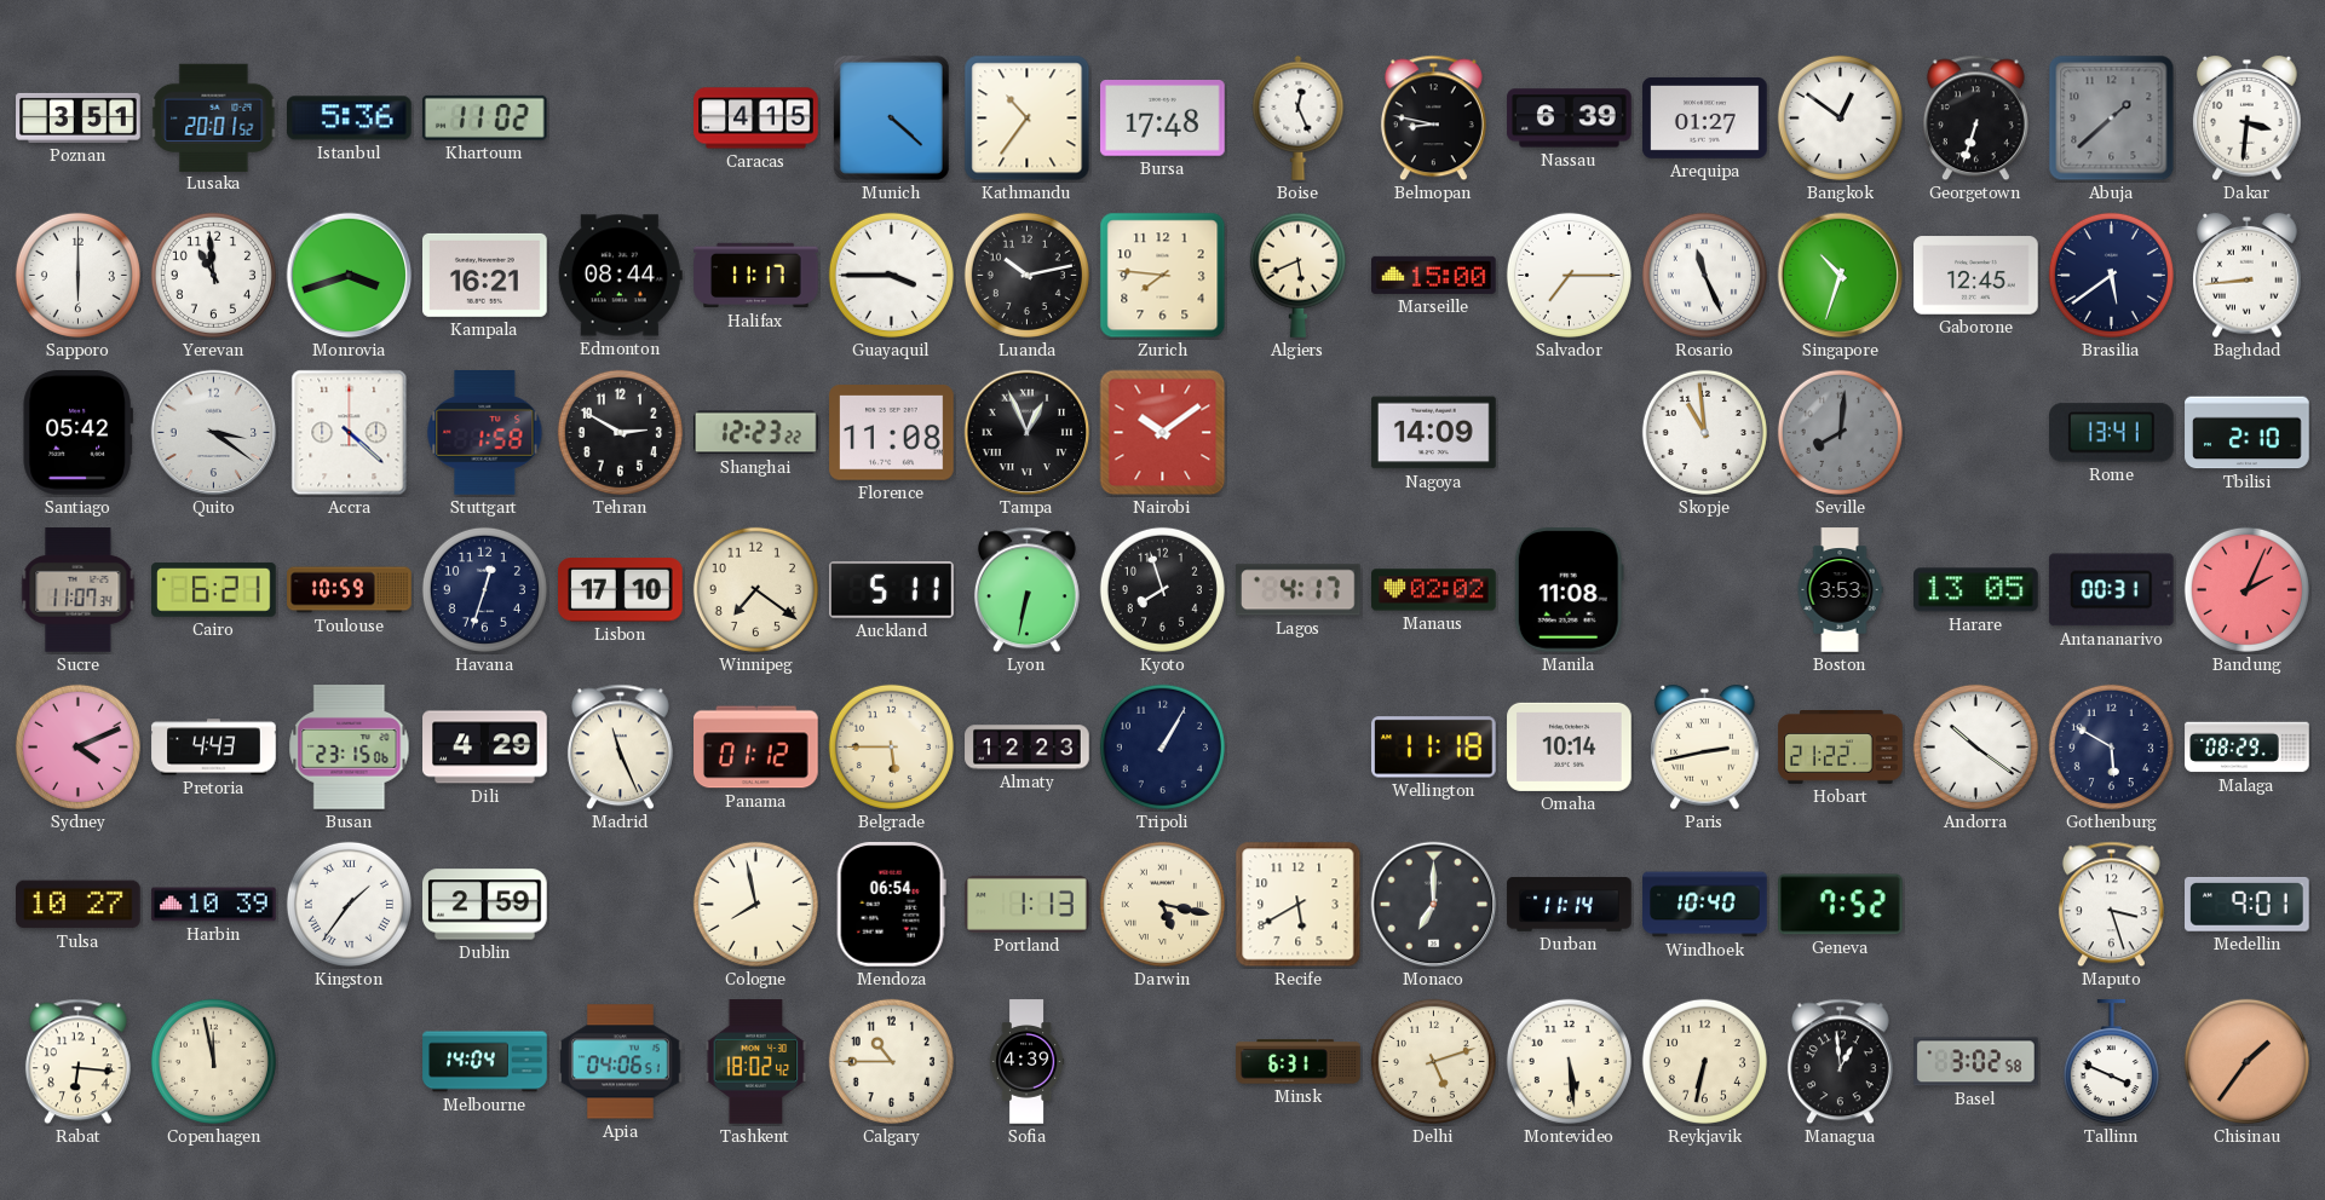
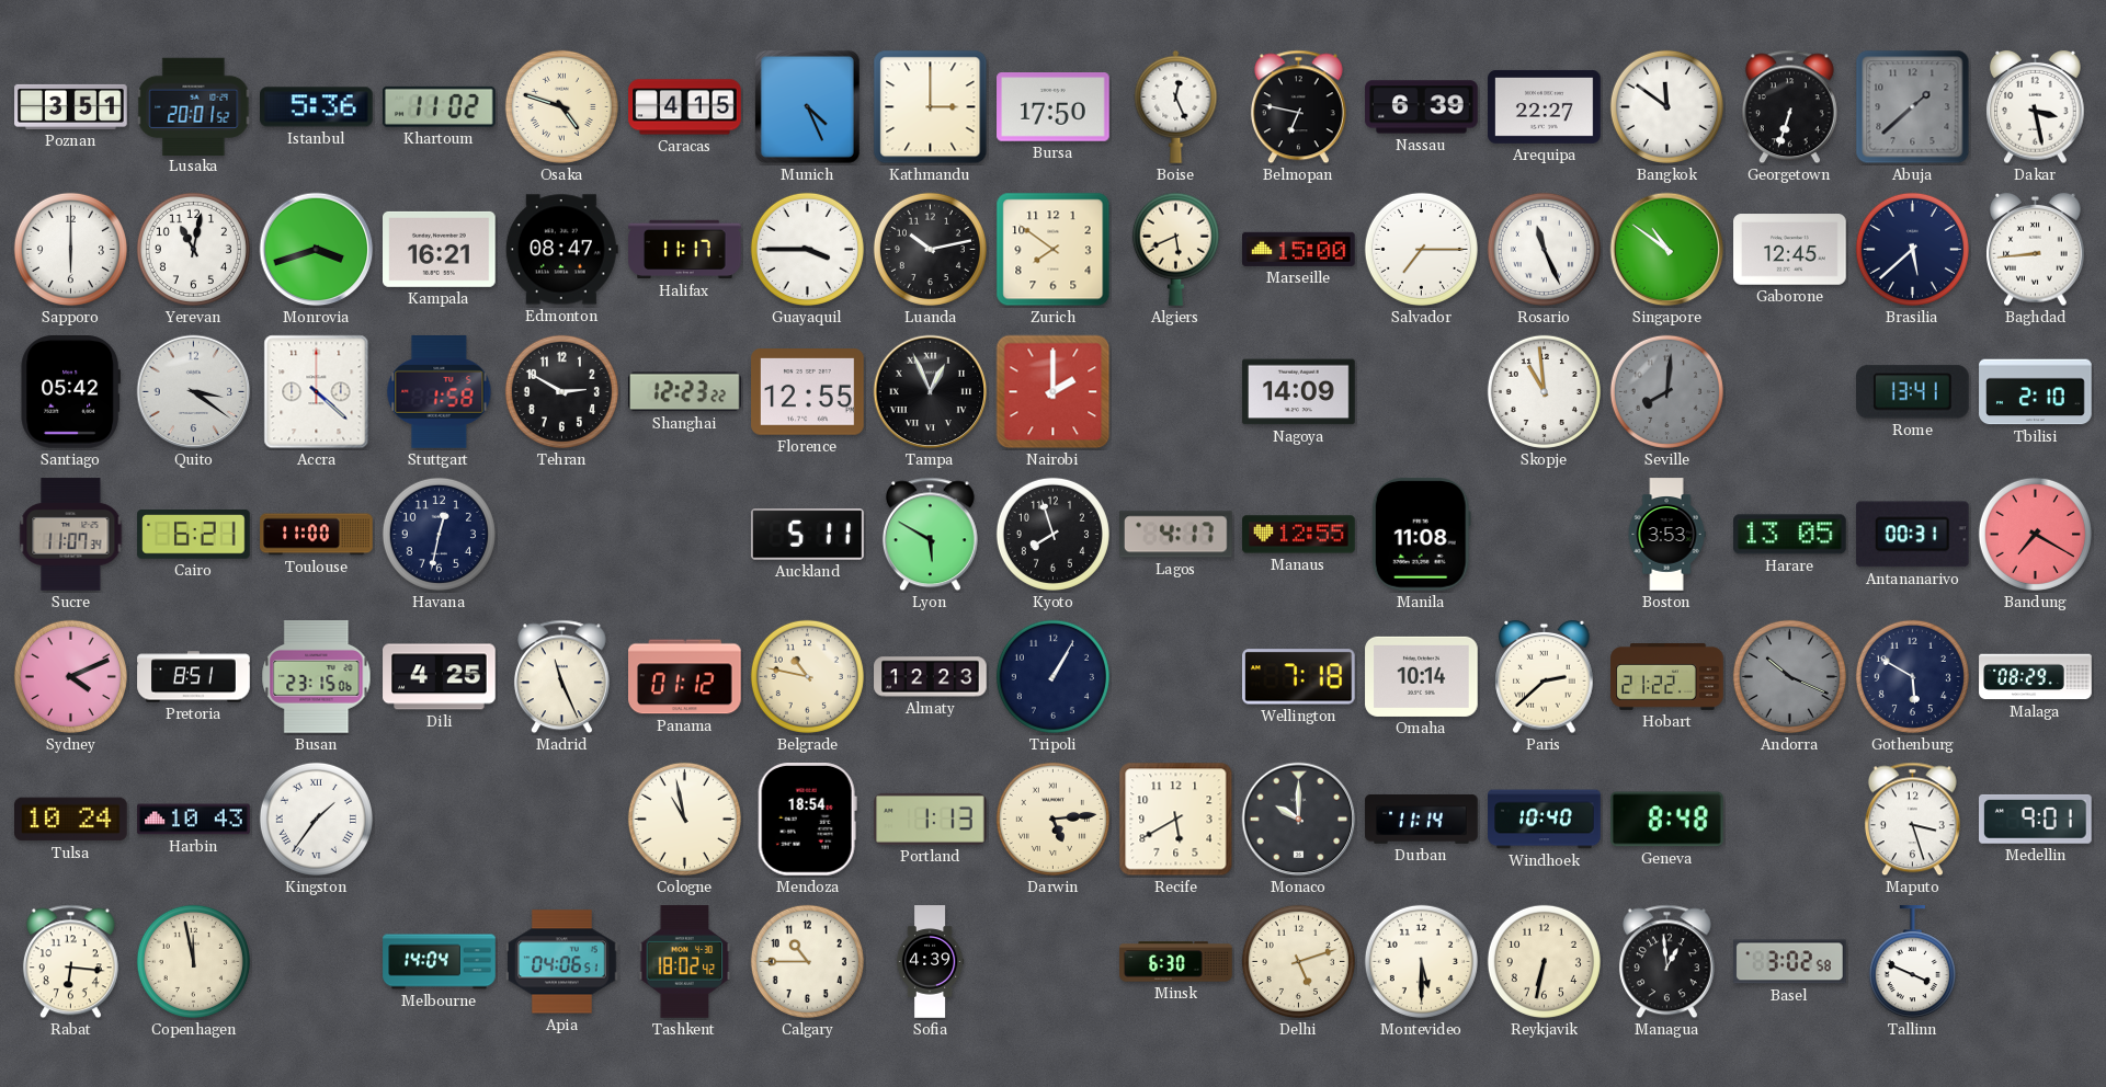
Osaka: none -> 4:48 (561, 106)
Munich: 4:22 -> 4:26 (807, 106)
Kathmandu: 10:36 -> 3:00 (931, 107)
Bursa: 17:48 -> 17:50 (1054, 107)
Belmopan: 8:47 -> 6:47 (1298, 107)
Arequipa: 01:27 -> 22:27 (1545, 106)
Bangkok: 12:51 -> 11:51 (1666, 106)
Dakar: 3:31 -> 3:28 (2036, 107)
Yerevan: 10:59 -> 11:02 (193, 249)
Edmonton: 08:44 -> 08:47 (561, 250)
Zurich: 7:46 -> 7:51 (1054, 250)
Singapore: 10:33 -> 10:51 (1667, 250)
Brasilia: 5:39 -> 5:38 (1912, 249)
Florence: 11:08 -> 12:55 (808, 392)
Nairobi: 10:09 -> 2:00 (1054, 392)
Toulouse: 10:59 -> 11:00 (317, 535)
Havana: 12:33 -> 12:32 (439, 534)
Lisbon: 17:10 -> none (621, 590)
Winnipeg: 7:21 -> none (755, 589)
Lyon: 6:32 -> 5:50 (930, 535)
Manaus: 02:02 -> 12:55 (1299, 535)
Bandung: 2:04 -> 7:20 (2035, 534)
Pretoria: 4:43 -> 8:51 (194, 677)
Dili: 4:29 -> 4:25 (440, 677)
Belgrade: 5:45 -> 10:47 (807, 676)
Wellington: 11:18 -> 7:18 (1299, 677)
Paris: 2:43 -> 2:38 (1545, 677)
Andorra: 10:21 -> 10:19 (1789, 676)
Andorra dial: white -> grey (1789, 676)
Tulsa: 10:27 -> 10:24 (71, 820)
Harbin: 10:39 -> 10:43 (194, 820)
Dublin: 2:59 -> none (485, 905)
Cologne: 7:58 -> 10:58 (684, 819)
Mendoza: 06:54 -> 18:54 (807, 820)
Darwin: 5:17 -> 5:14 (1052, 819)
Monaco: 7:00 -> 10:00 (1299, 820)
Geneva: 7:52 -> 8:48 (1667, 820)
Minsk: 6:31 -> 6:30 (1176, 962)
Montevideo: 5:29 -> 5:30 (1421, 961)
Chisinau: 1:36 -> none (2246, 1061)
